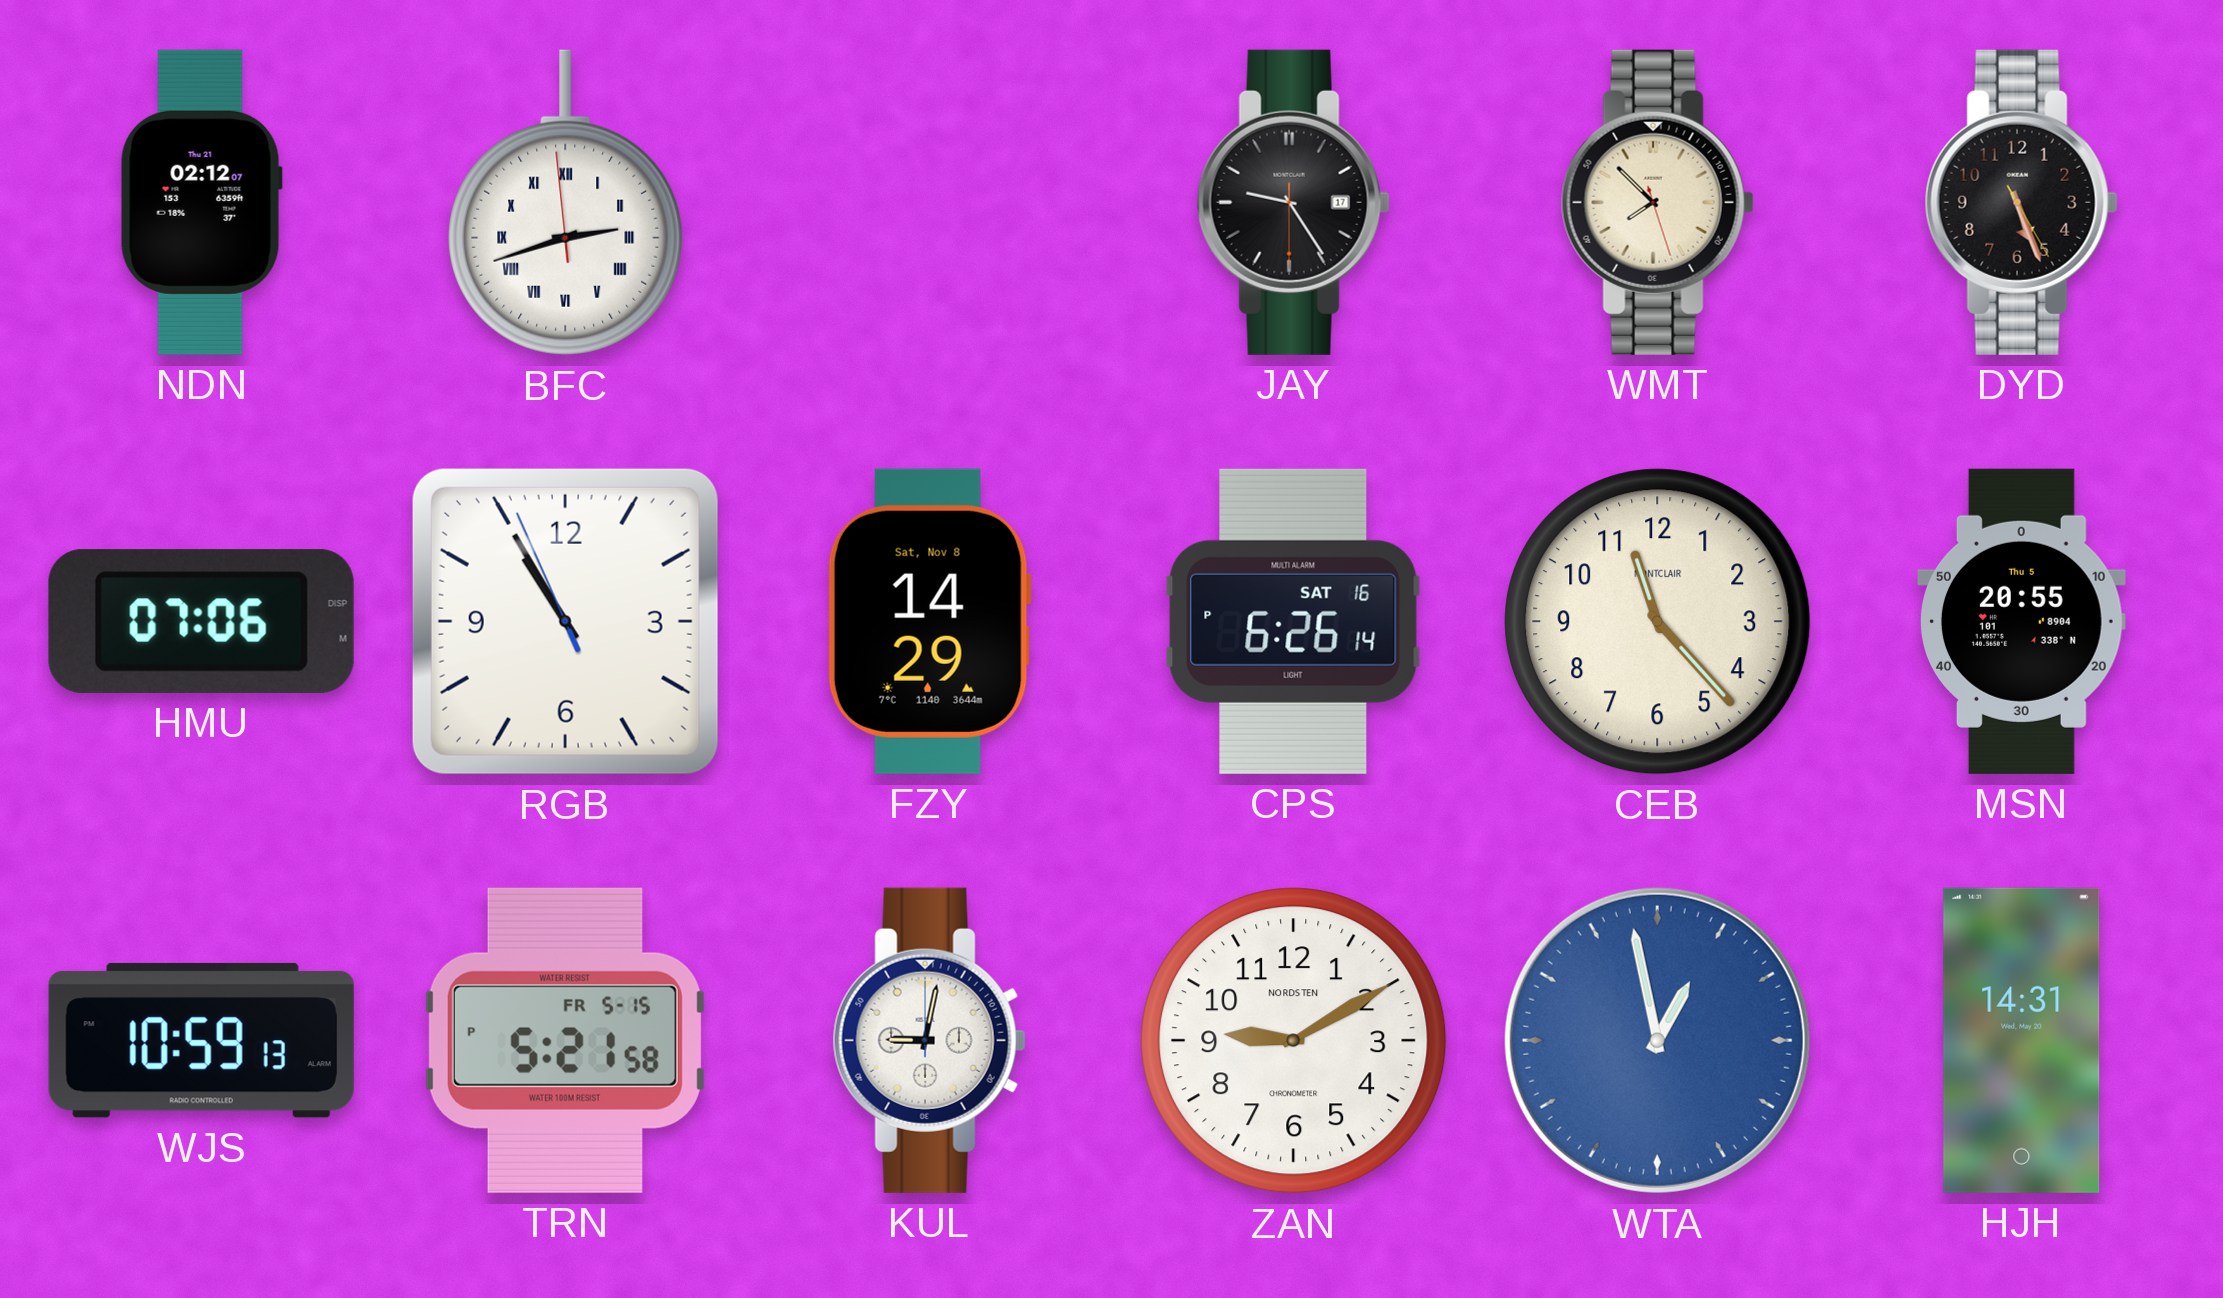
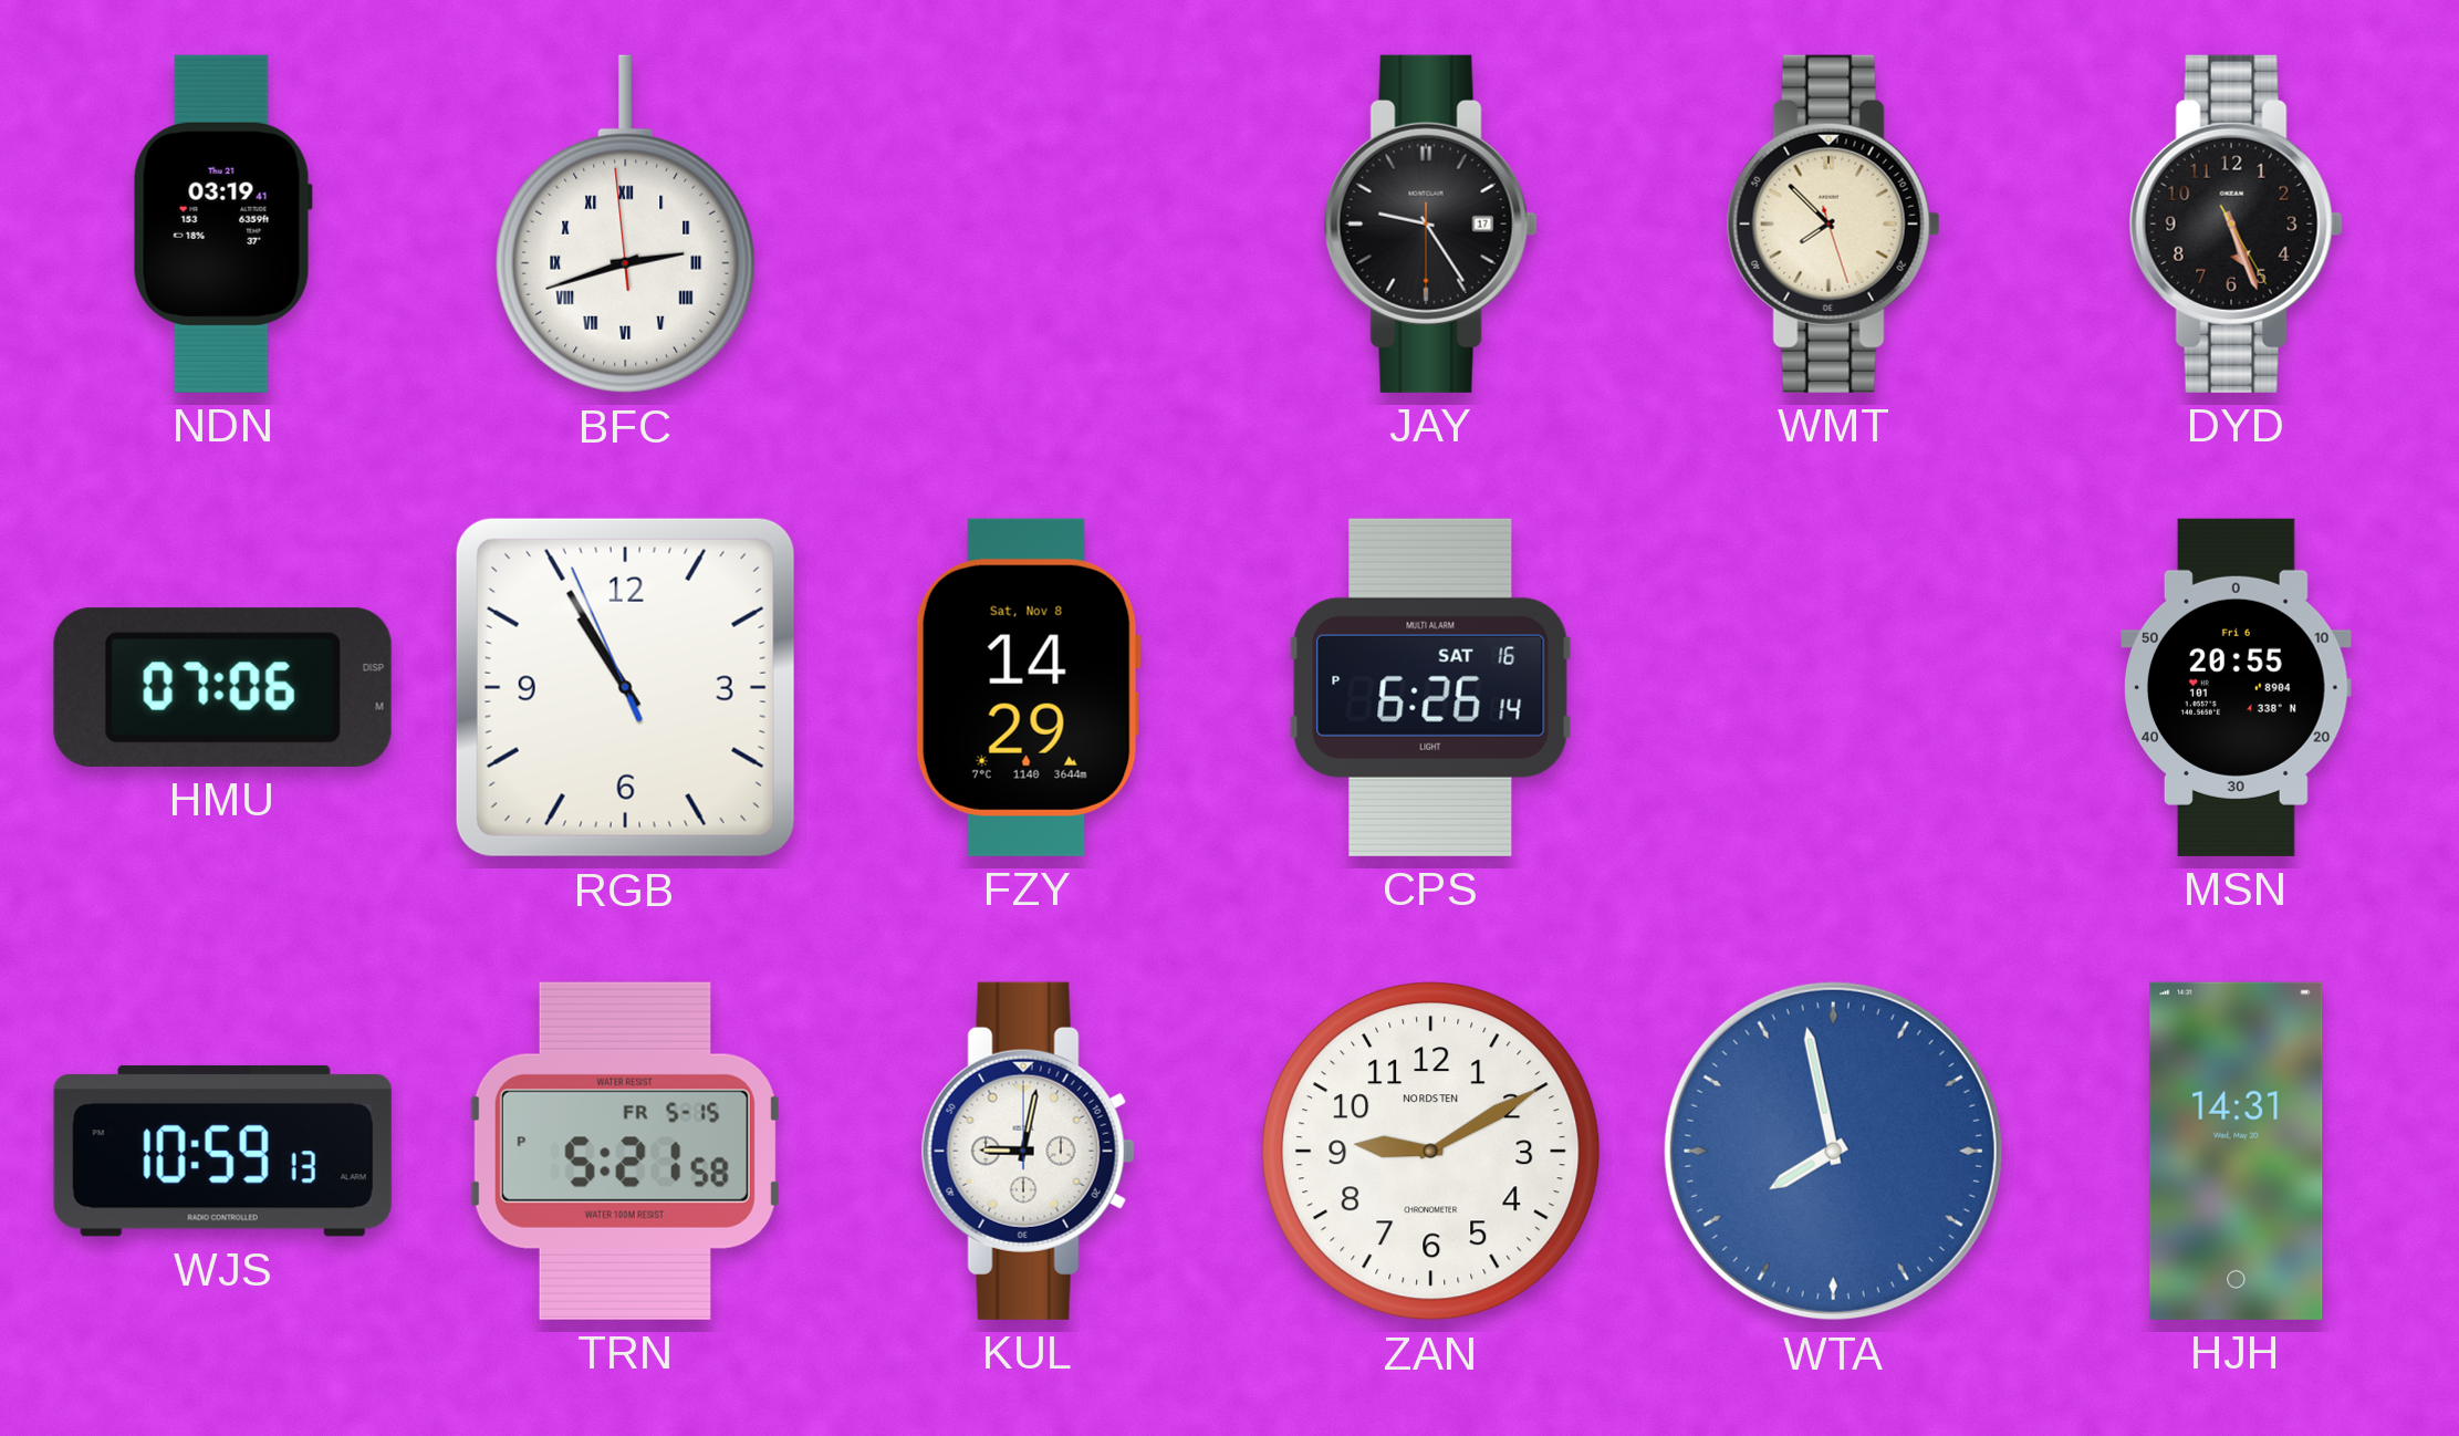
NDN: 02:12 -> 03:19 (222, 223)
CEB: 11:23 -> none (1658, 622)
MSN date: Thu 5 -> Fri 6 (2237, 687)
WTA: 12:58 -> 7:58 (1833, 1151)
